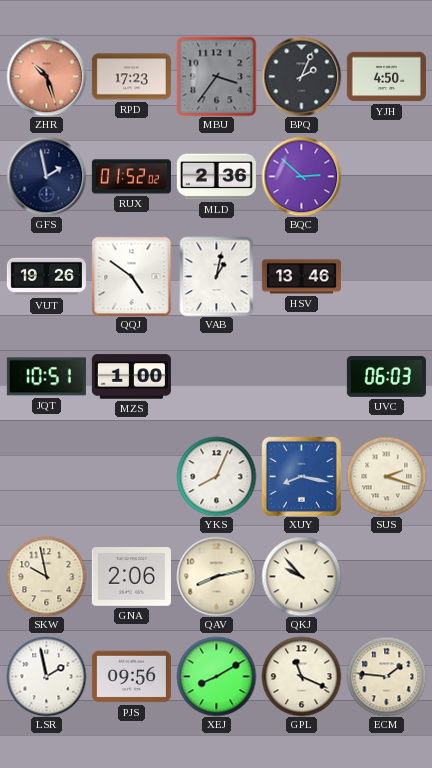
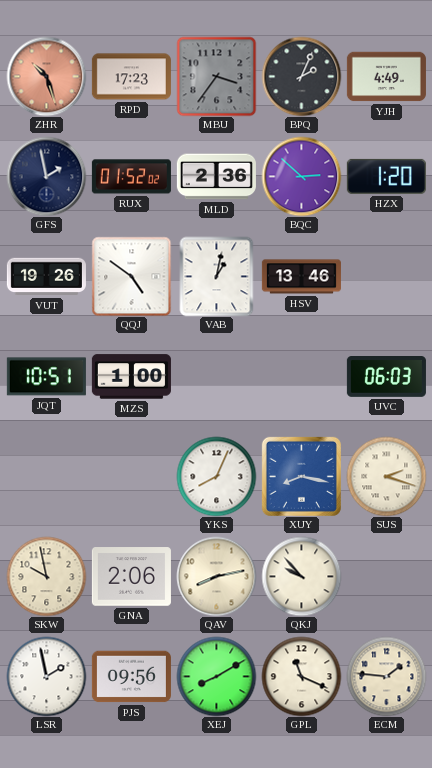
YJH: 4:50 -> 4:49 (386, 77)
HZX: none -> 1:20 (386, 176)
